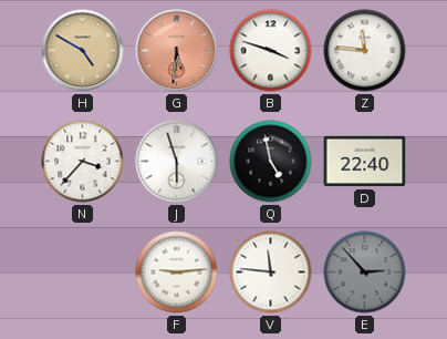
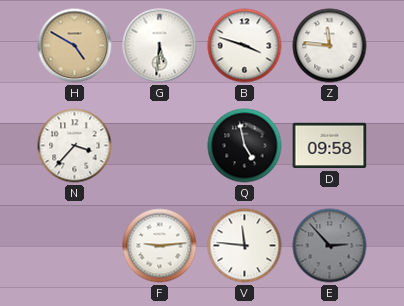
G dial: salmon -> white (160, 46)
J: 5:57 -> none (177, 162)
D: 22:40 -> 09:58 (330, 146)
